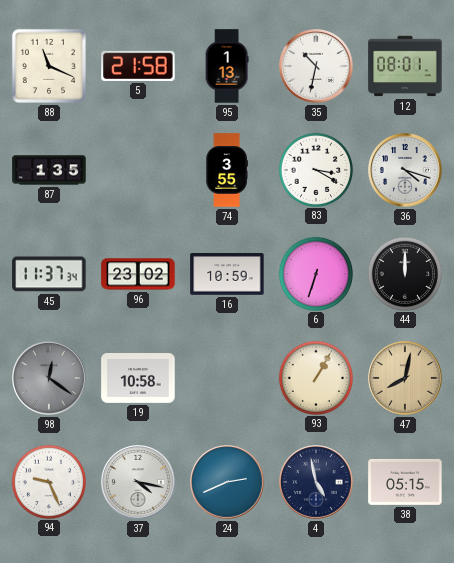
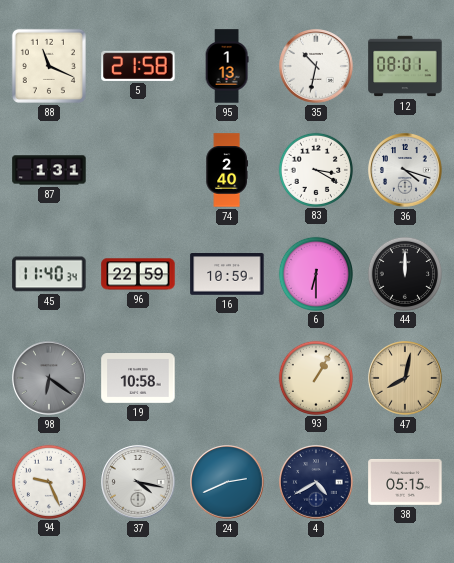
87: 1:35 -> 1:31 (49, 170)
74: 3:55 -> 2:40 (227, 170)
45: 11:37 -> 11:40 (49, 274)
96: 23:02 -> 22:59 (138, 274)
6: 6:33 -> 6:30 (315, 273)
98: 12:21 -> 6:21 (49, 378)
4: 4:58 -> 4:40 (316, 482)
